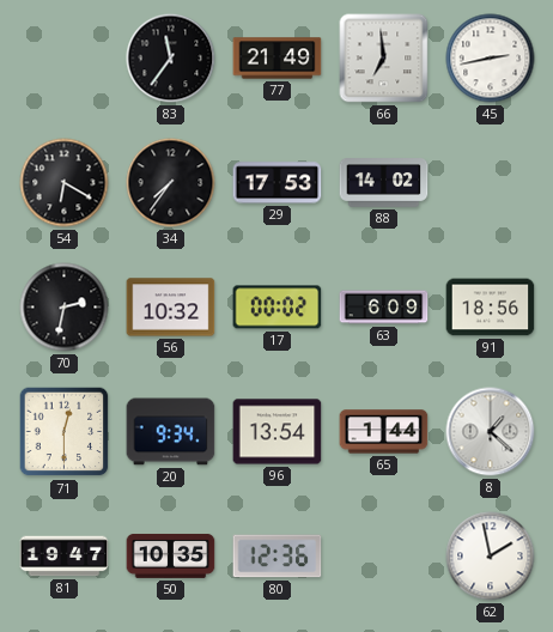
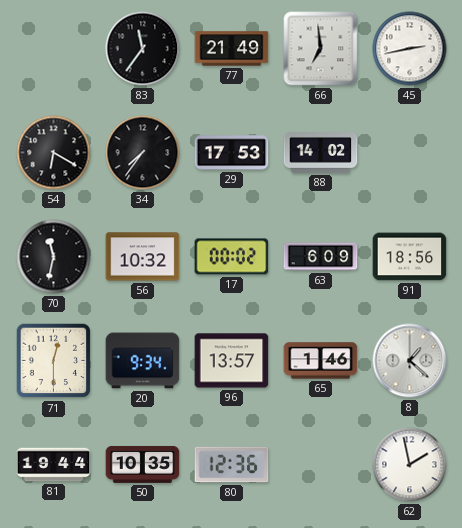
70: 2:32 -> 11:32 (54, 257)
96: 13:54 -> 13:57 (232, 361)
65: 1:44 -> 1:46 (321, 361)
81: 19:47 -> 19:44 (54, 465)
